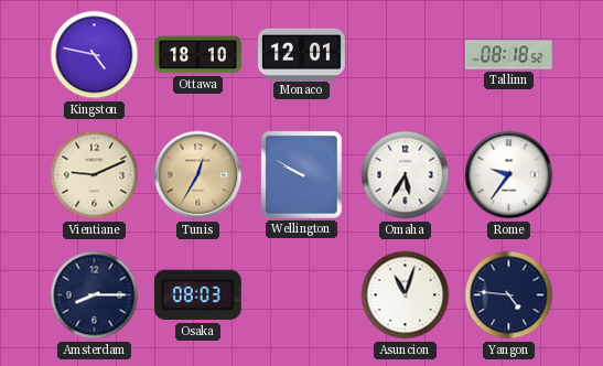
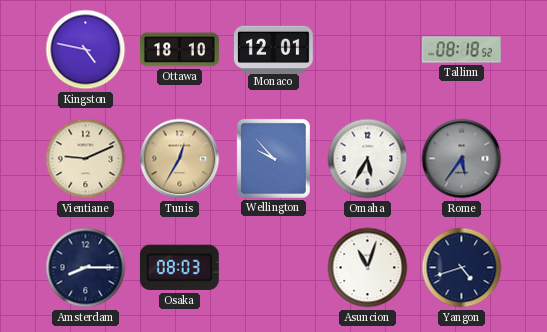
Wellington: 9:50 -> 9:53 (273, 158)
Rome: 9:36 -> 5:36 (462, 159)
Rome dial: white -> grey (462, 159)
Yangon: 4:46 -> 4:42 (462, 268)
